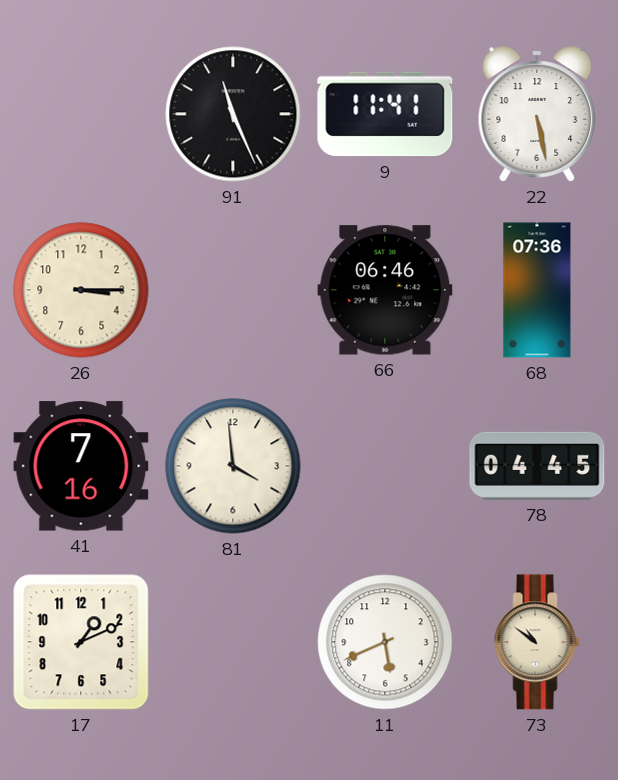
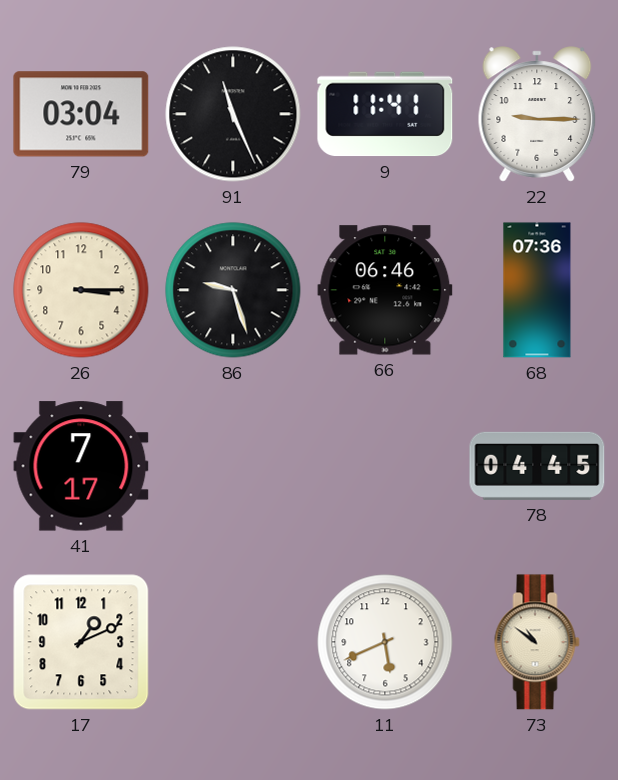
79: none -> 03:04 (81, 114)
22: 5:28 -> 9:15 (537, 114)
86: none -> 9:27 (233, 290)
41: 7:16 -> 7:17 (81, 466)
81: 3:59 -> none (233, 466)
